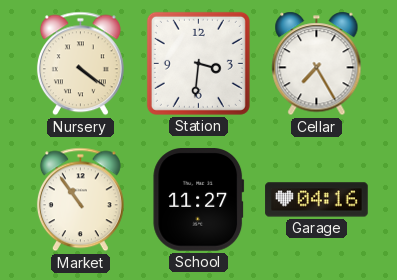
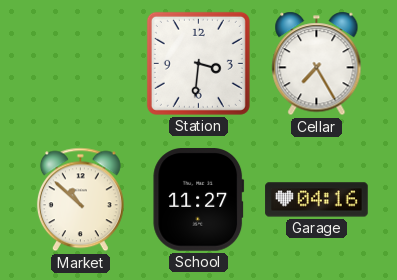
Nursery: 4:21 -> none (80, 64)
Market: 10:54 -> 10:52 (80, 200)
